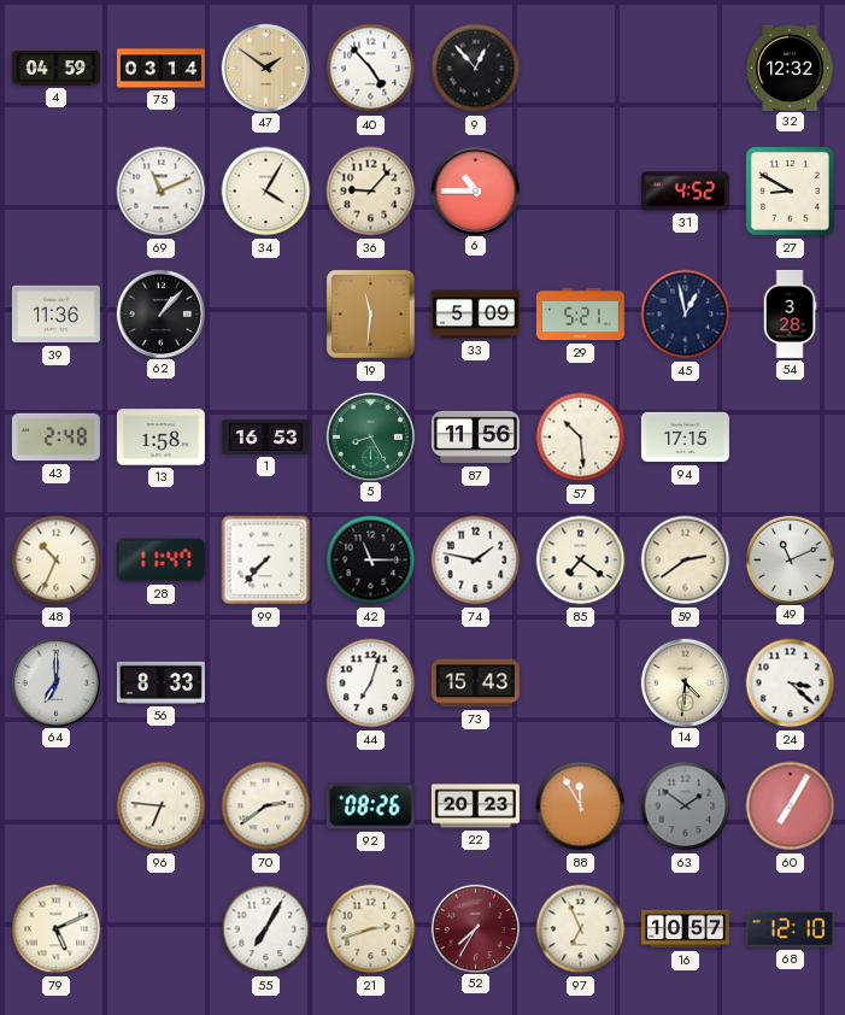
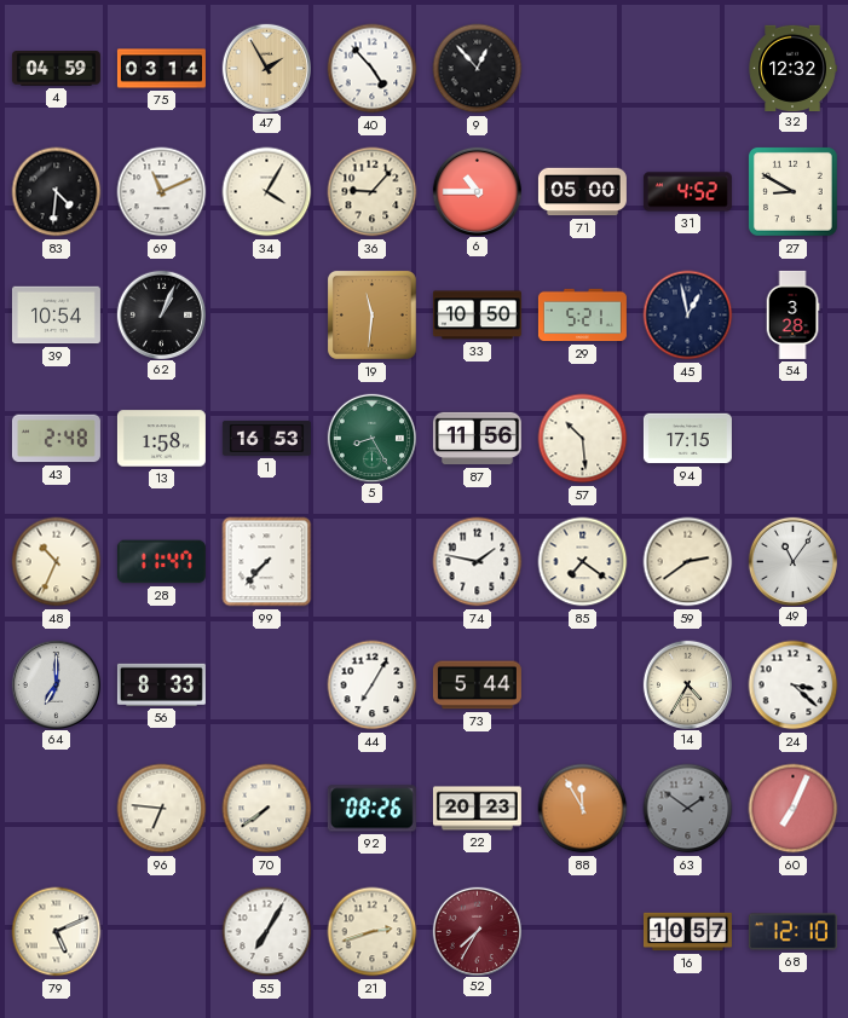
47: 1:51 -> 1:55 (266, 68)
83: none -> 4:31 (57, 192)
71: none -> 05:00 (582, 192)
39: 11:36 -> 10:54 (56, 316)
62: 1:07 -> 1:04 (161, 314)
33: 5:09 -> 10:50 (477, 316)
42: 11:15 -> none (371, 561)
49: 11:11 -> 11:06 (792, 561)
44: 7:03 -> 7:05 (373, 686)
73: 15:43 -> 5:44 (477, 686)
14: 4:31 -> 4:35 (687, 684)
70: 2:39 -> 7:39 (267, 809)
60: 7:05 -> 7:04 (794, 809)
97: 6:56 -> none (581, 929)
